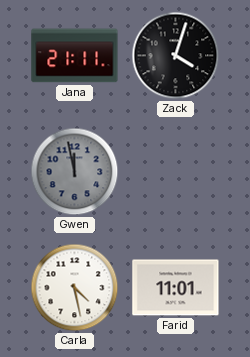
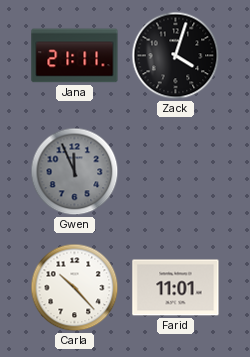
Gwen: 11:58 -> 11:56 (75, 172)
Carla: 4:28 -> 10:23 (75, 288)
